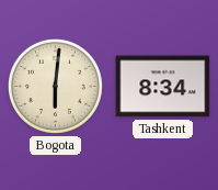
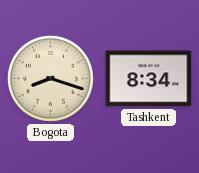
Bogota: 6:01 -> 8:18 (50, 78)
